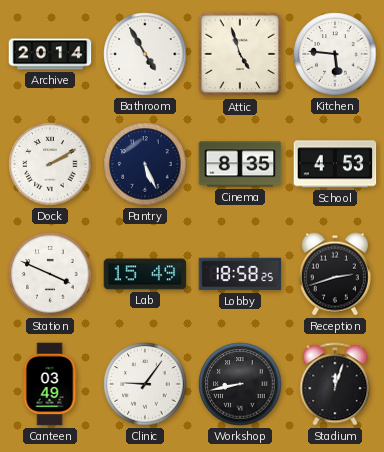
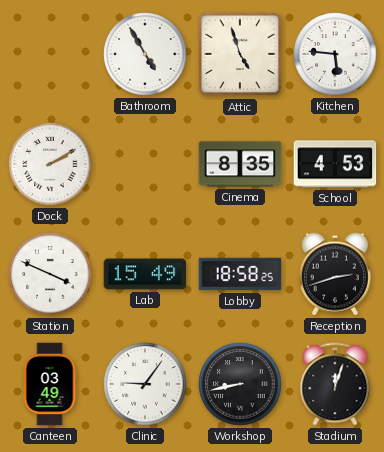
Archive: 20:14 -> none (50, 54)
Pantry: 5:26 -> none (145, 164)
